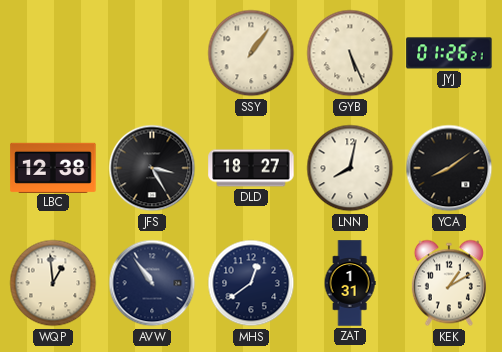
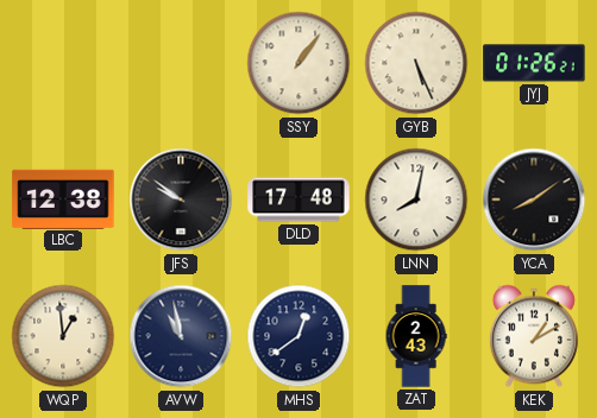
JFS: 3:25 -> 9:51 (181, 199)
DLD: 18:27 -> 17:48 (298, 199)
AVW: 10:54 -> 10:58 (181, 336)
ZAT: 1:31 -> 2:43 (416, 336)
